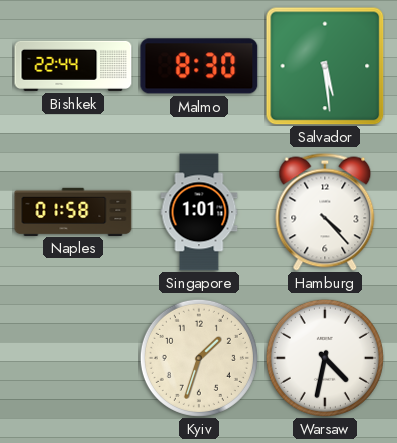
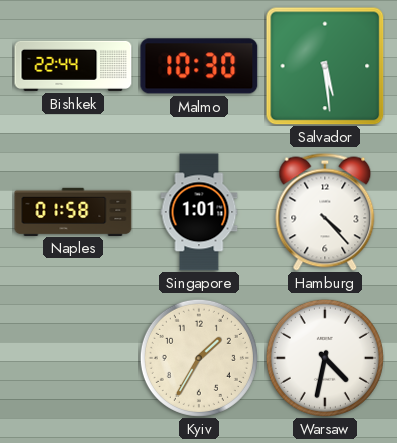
Malmo: 8:30 -> 10:30 (199, 66)
Kyiv: 1:33 -> 1:35 (199, 358)
